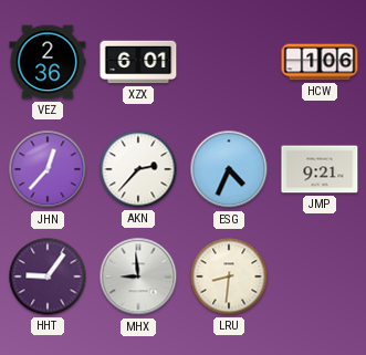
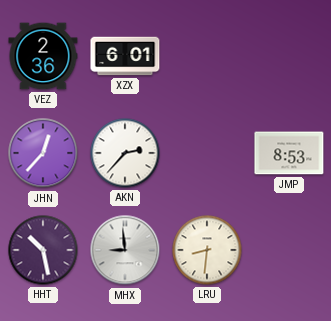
HCW: 1:06 -> none (320, 62)
ESG: 4:34 -> none (229, 169)
JMP: 9:21 -> 8:53 (289, 153)
HHT: 9:06 -> 10:28 (43, 250)
